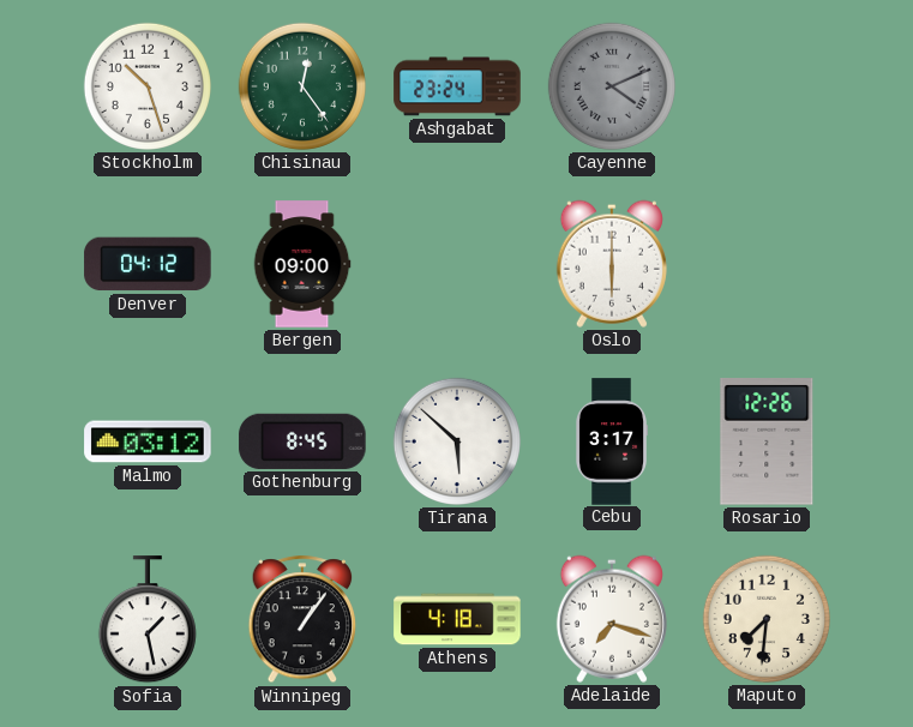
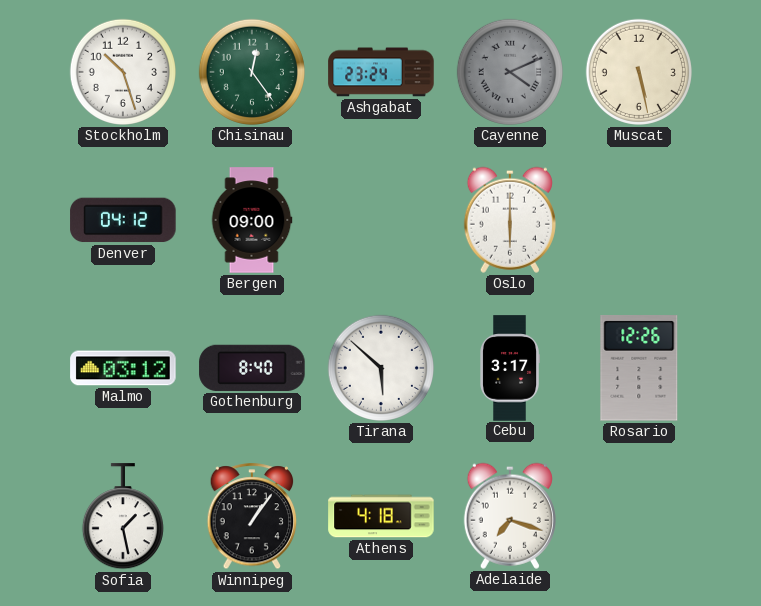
Muscat: none -> 5:28 (639, 72)
Gothenburg: 8:45 -> 8:40 (252, 368)
Maputo: 7:31 -> none (767, 619)
